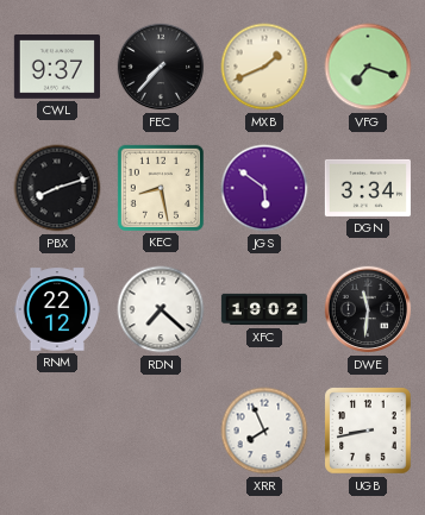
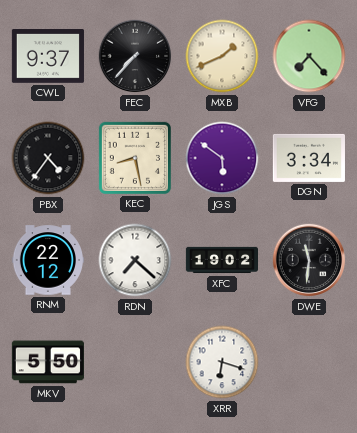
VFG: 7:18 -> 7:23 (309, 56)
PBX: 8:12 -> 4:36 (48, 158)
MKV: none -> 5:50 (48, 362)
XRR: 7:56 -> 6:18 (222, 362)
UGB: 8:43 -> none (368, 431)
